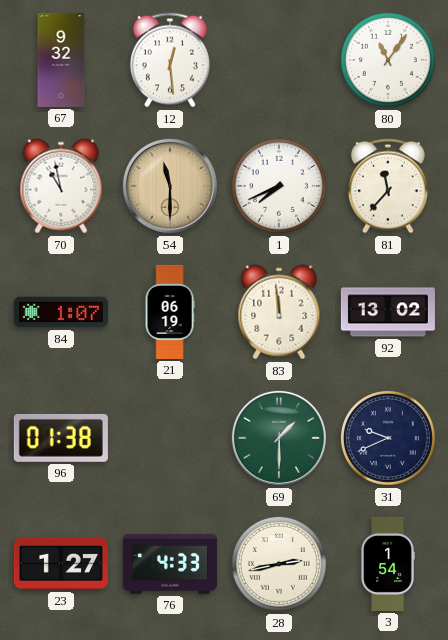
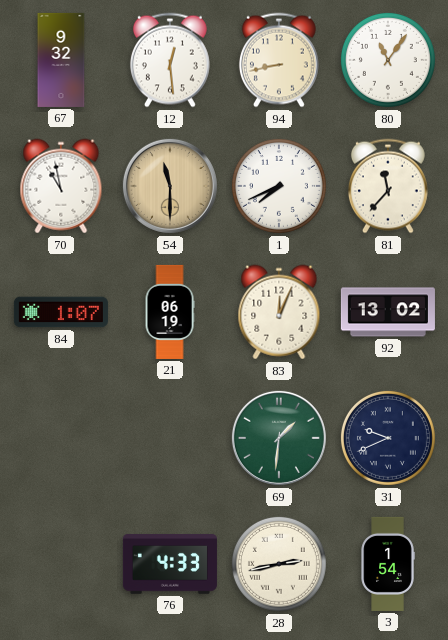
94: none -> 8:43 (279, 60)
83: 11:59 -> 12:04 (279, 312)
96: 01:38 -> none (61, 438)
69: 1:30 -> 1:31 (279, 438)
23: 1:27 -> none (61, 564)
